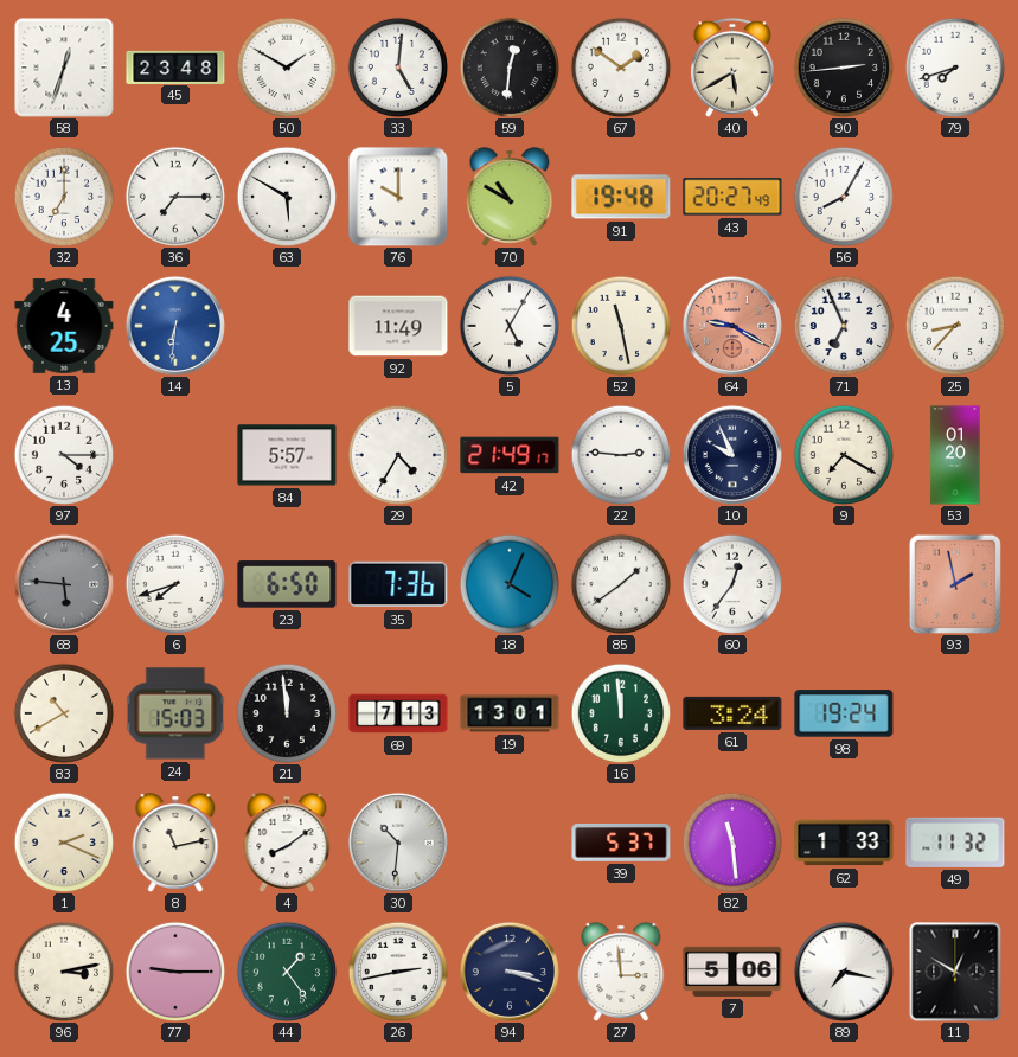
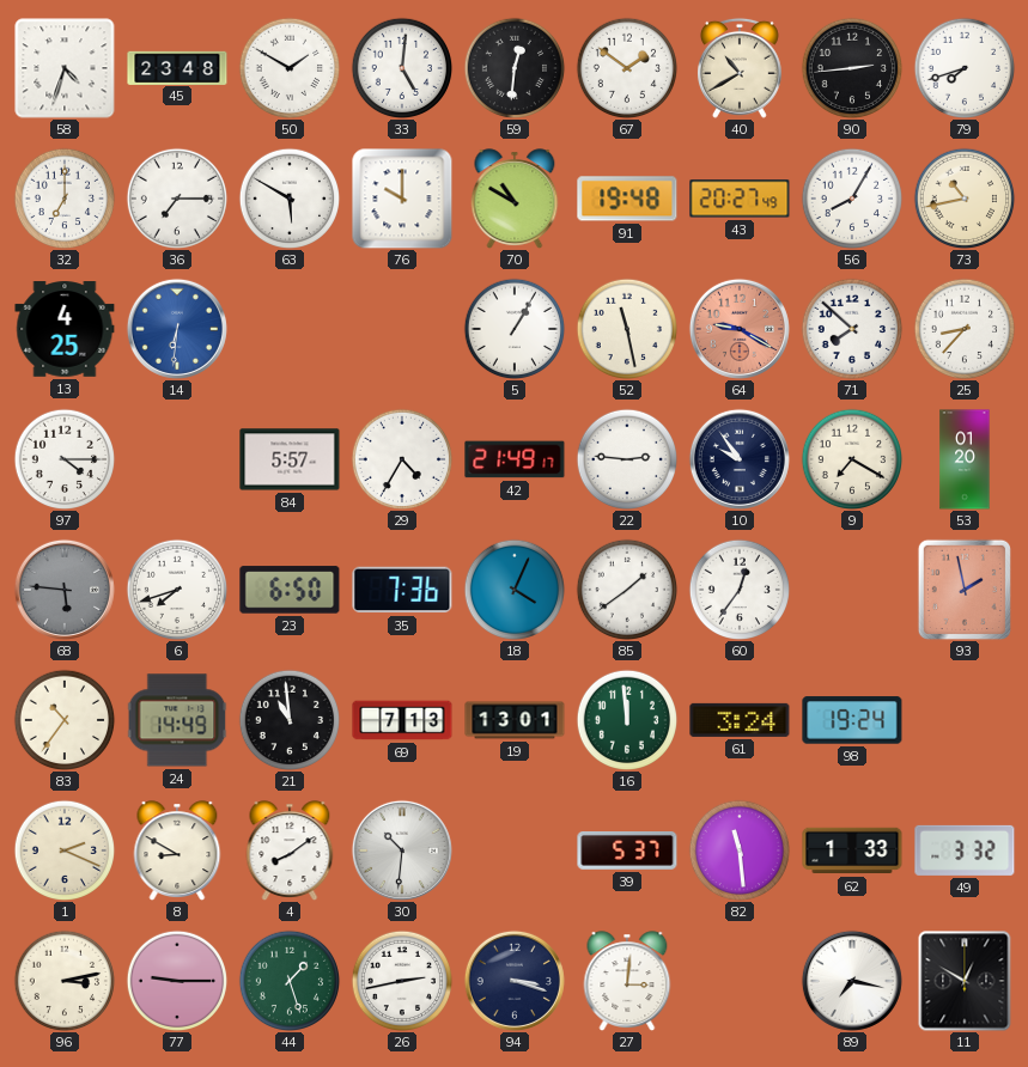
58: 12:33 -> 4:33 (65, 68)
40: 5:40 -> 10:40 (740, 68)
73: none -> 10:43 (965, 199)
92: 11:49 -> none (398, 326)
5: 5:05 -> 1:05 (515, 329)
71: 6:56 -> 7:52 (852, 329)
10: 9:56 -> 9:54 (740, 459)
83: 10:40 -> 10:36 (65, 720)
24: 15:03 -> 14:49 (177, 720)
21: 11:59 -> 10:59 (290, 720)
8: 11:13 -> 8:50 (177, 850)
49: 11:32 -> 3:32 (965, 850)
44: 1:24 -> 1:27 (290, 981)
27: 2:59 -> 3:01 (627, 981)
7: 5:06 -> none (732, 972)
